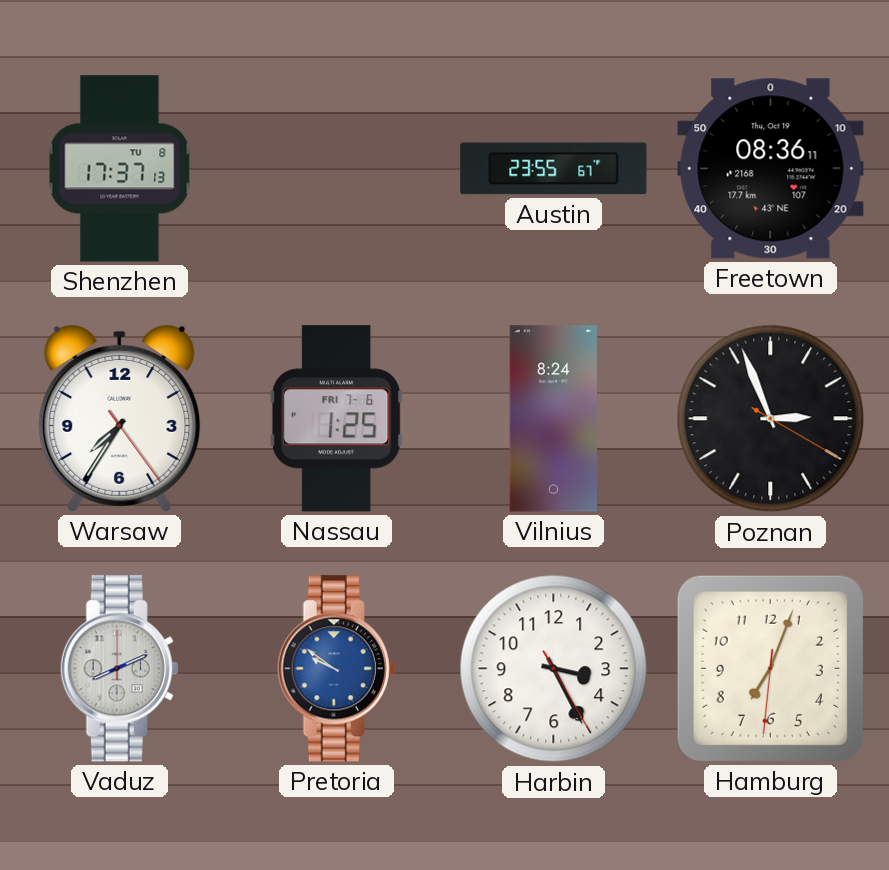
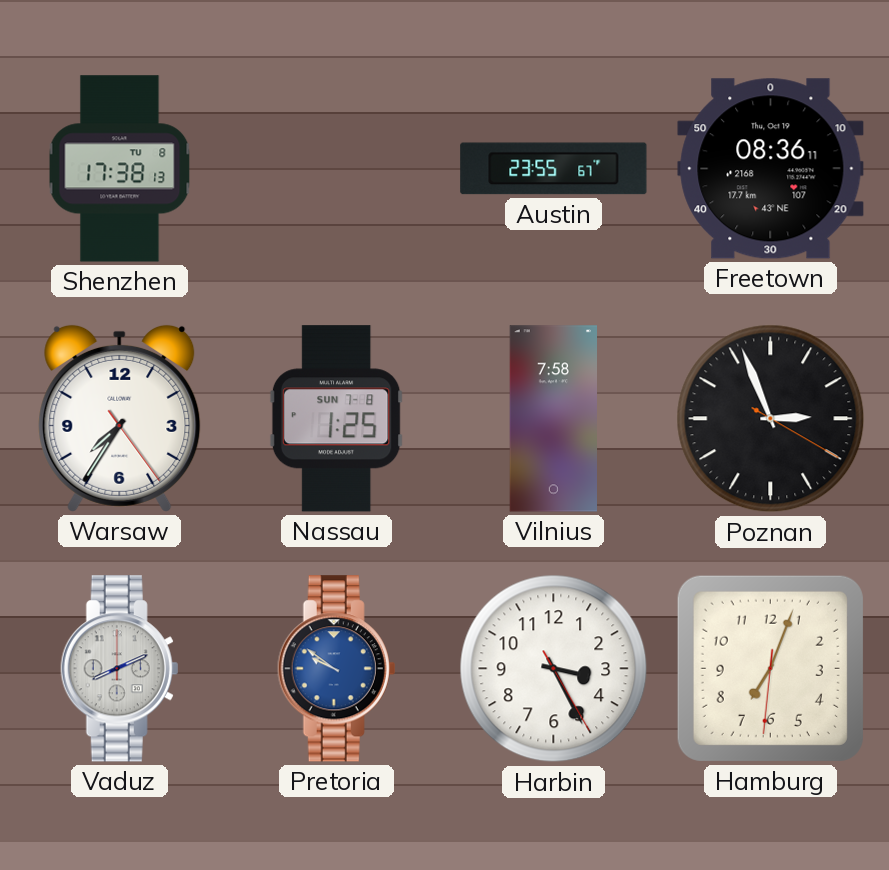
Shenzhen: 17:37 -> 17:38 (120, 169)
Nassau date: FRI 7-6 -> SUN 7-8 (336, 419)
Vilnius: 8:24 -> 7:58 (554, 419)
